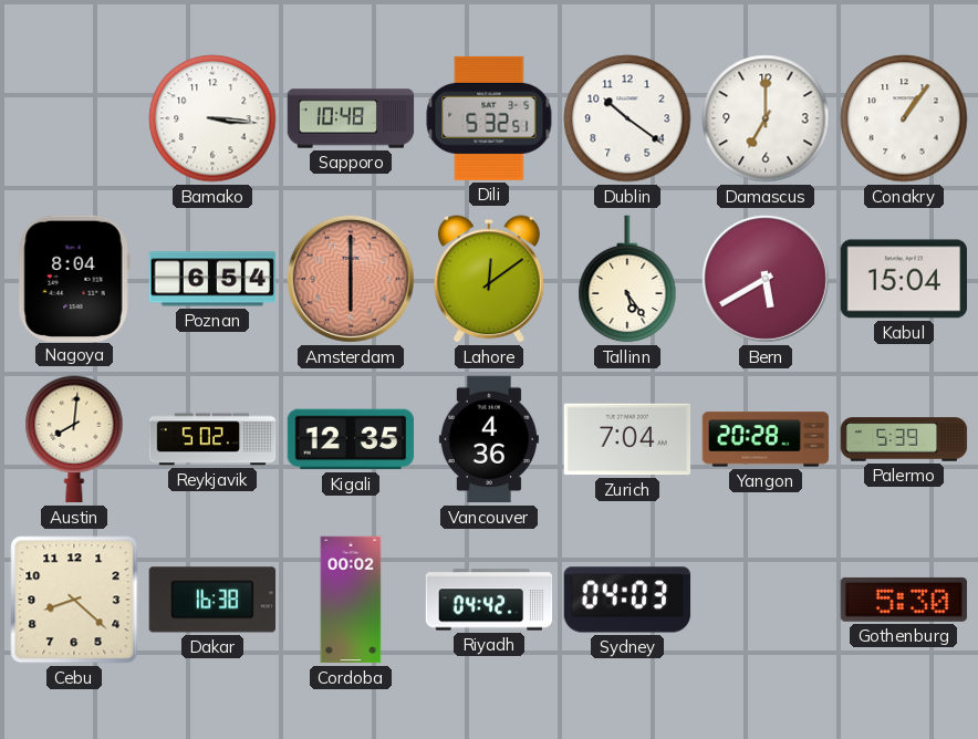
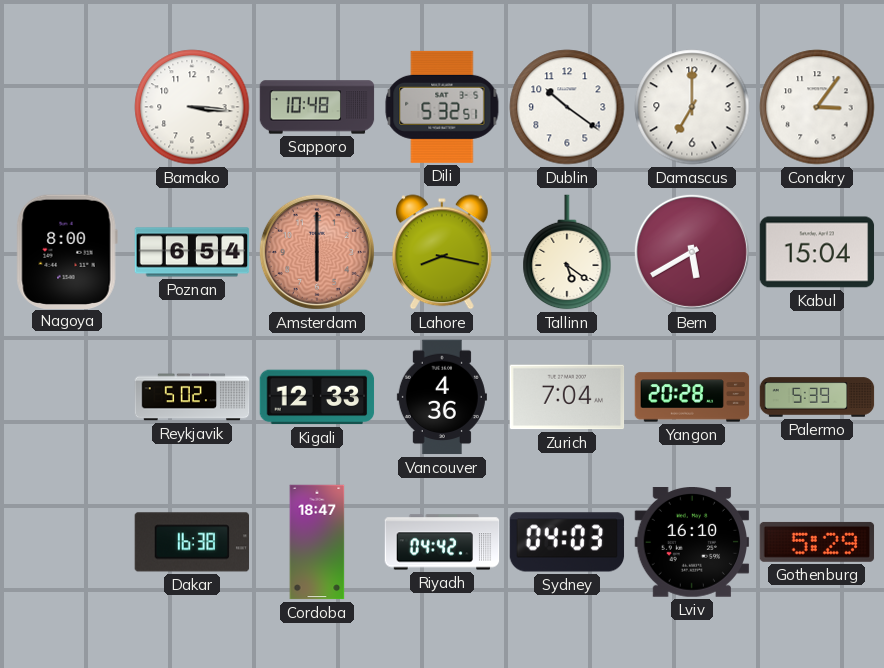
Conakry: 1:06 -> 3:06 (817, 107)
Nagoya: 8:04 -> 8:00 (67, 251)
Lahore: 12:09 -> 8:17 (442, 252)
Tallinn: 5:24 -> 5:21 (567, 252)
Austin: 8:01 -> none (74, 439)
Kigali: 12:35 -> 12:33 (317, 397)
Cebu: 8:22 -> none (74, 600)
Cordoba: 00:02 -> 18:47 (317, 542)
Lviv: none -> 16:10 (692, 543)
Gothenburg: 5:30 -> 5:29 (817, 542)
